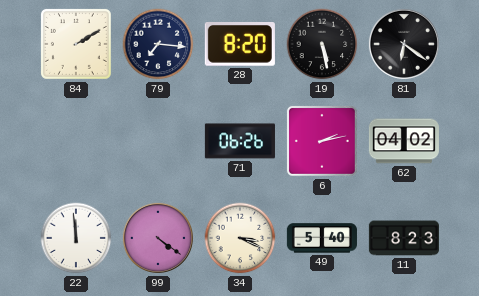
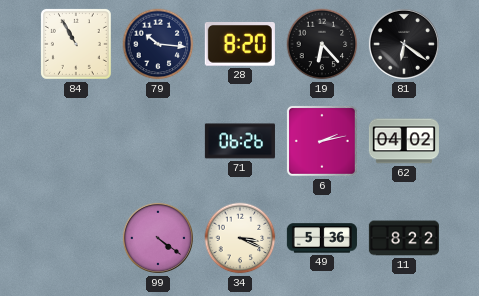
84: 2:10 -> 10:55 (76, 44)
79: 7:16 -> 10:16 (158, 44)
19: 5:28 -> 6:23 (322, 44)
22: 11:59 -> none (76, 238)
49: 5:40 -> 5:36 (322, 238)
11: 8:23 -> 8:22 (404, 238)
